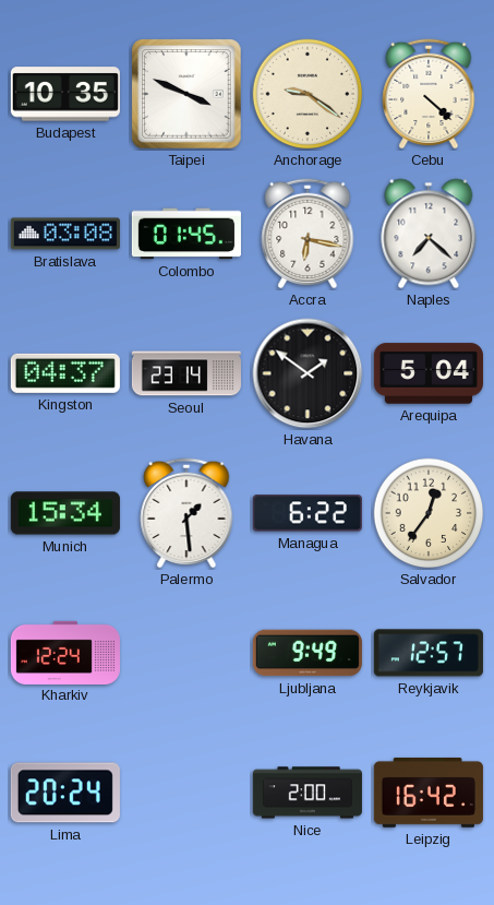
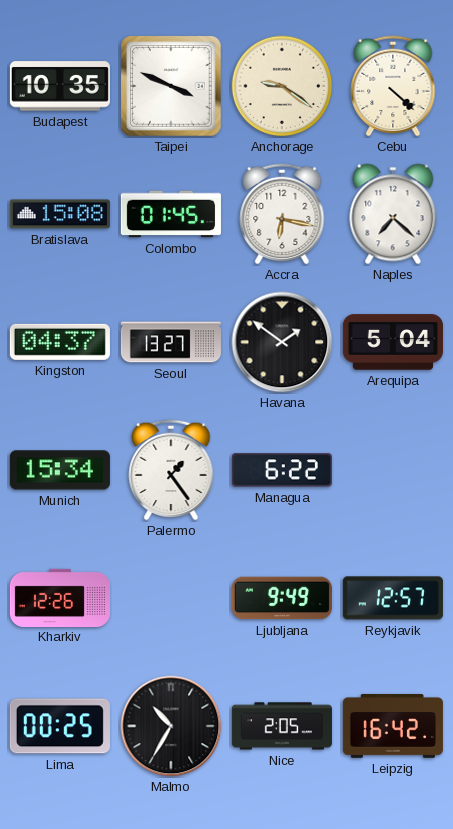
Bratislava: 03:08 -> 15:08 (60, 214)
Seoul: 23:14 -> 13:27 (171, 342)
Palermo: 1:29 -> 1:24 (171, 470)
Salvador: 12:36 -> none (429, 513)
Kharkiv: 12:24 -> 12:26 (60, 597)
Lima: 20:24 -> 00:25 (60, 726)
Malmo: none -> 10:35 (171, 726)
Nice: 2:00 -> 2:05 (282, 726)
